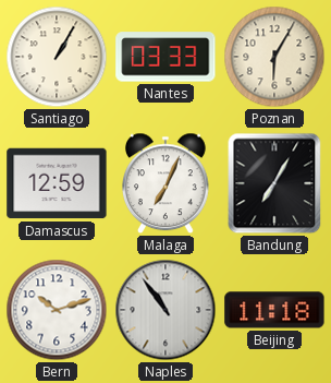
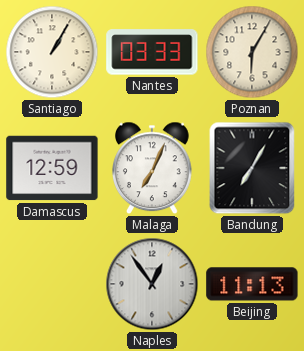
Bern: 10:12 -> none (57, 310)
Naples: 10:54 -> 12:54 (152, 284)
Beijing: 11:18 -> 11:13 (252, 284)
